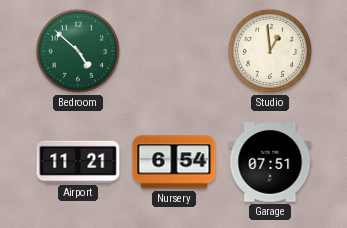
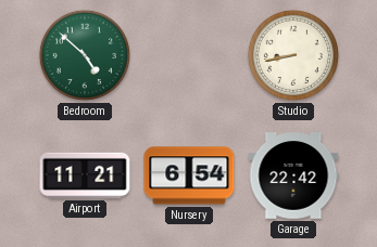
Studio: 12:59 -> 8:43 (293, 55)
Garage: 07:51 -> 22:42 (293, 175)
